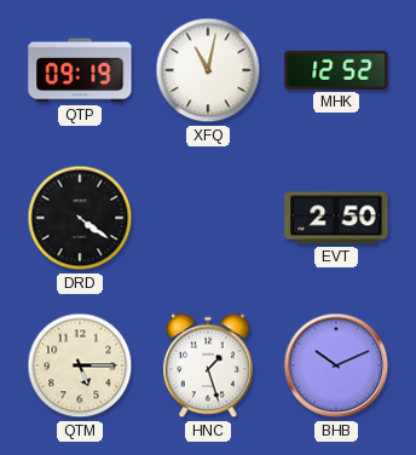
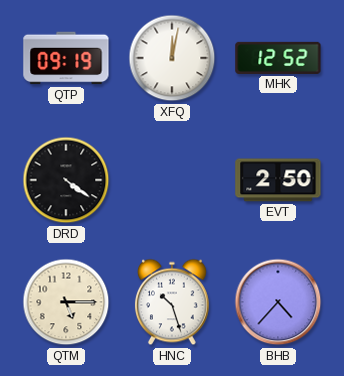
XFQ: 11:02 -> 12:02 (172, 58)
HNC: 1:27 -> 10:27 (172, 302)
BHB: 10:11 -> 4:37 (278, 302)
